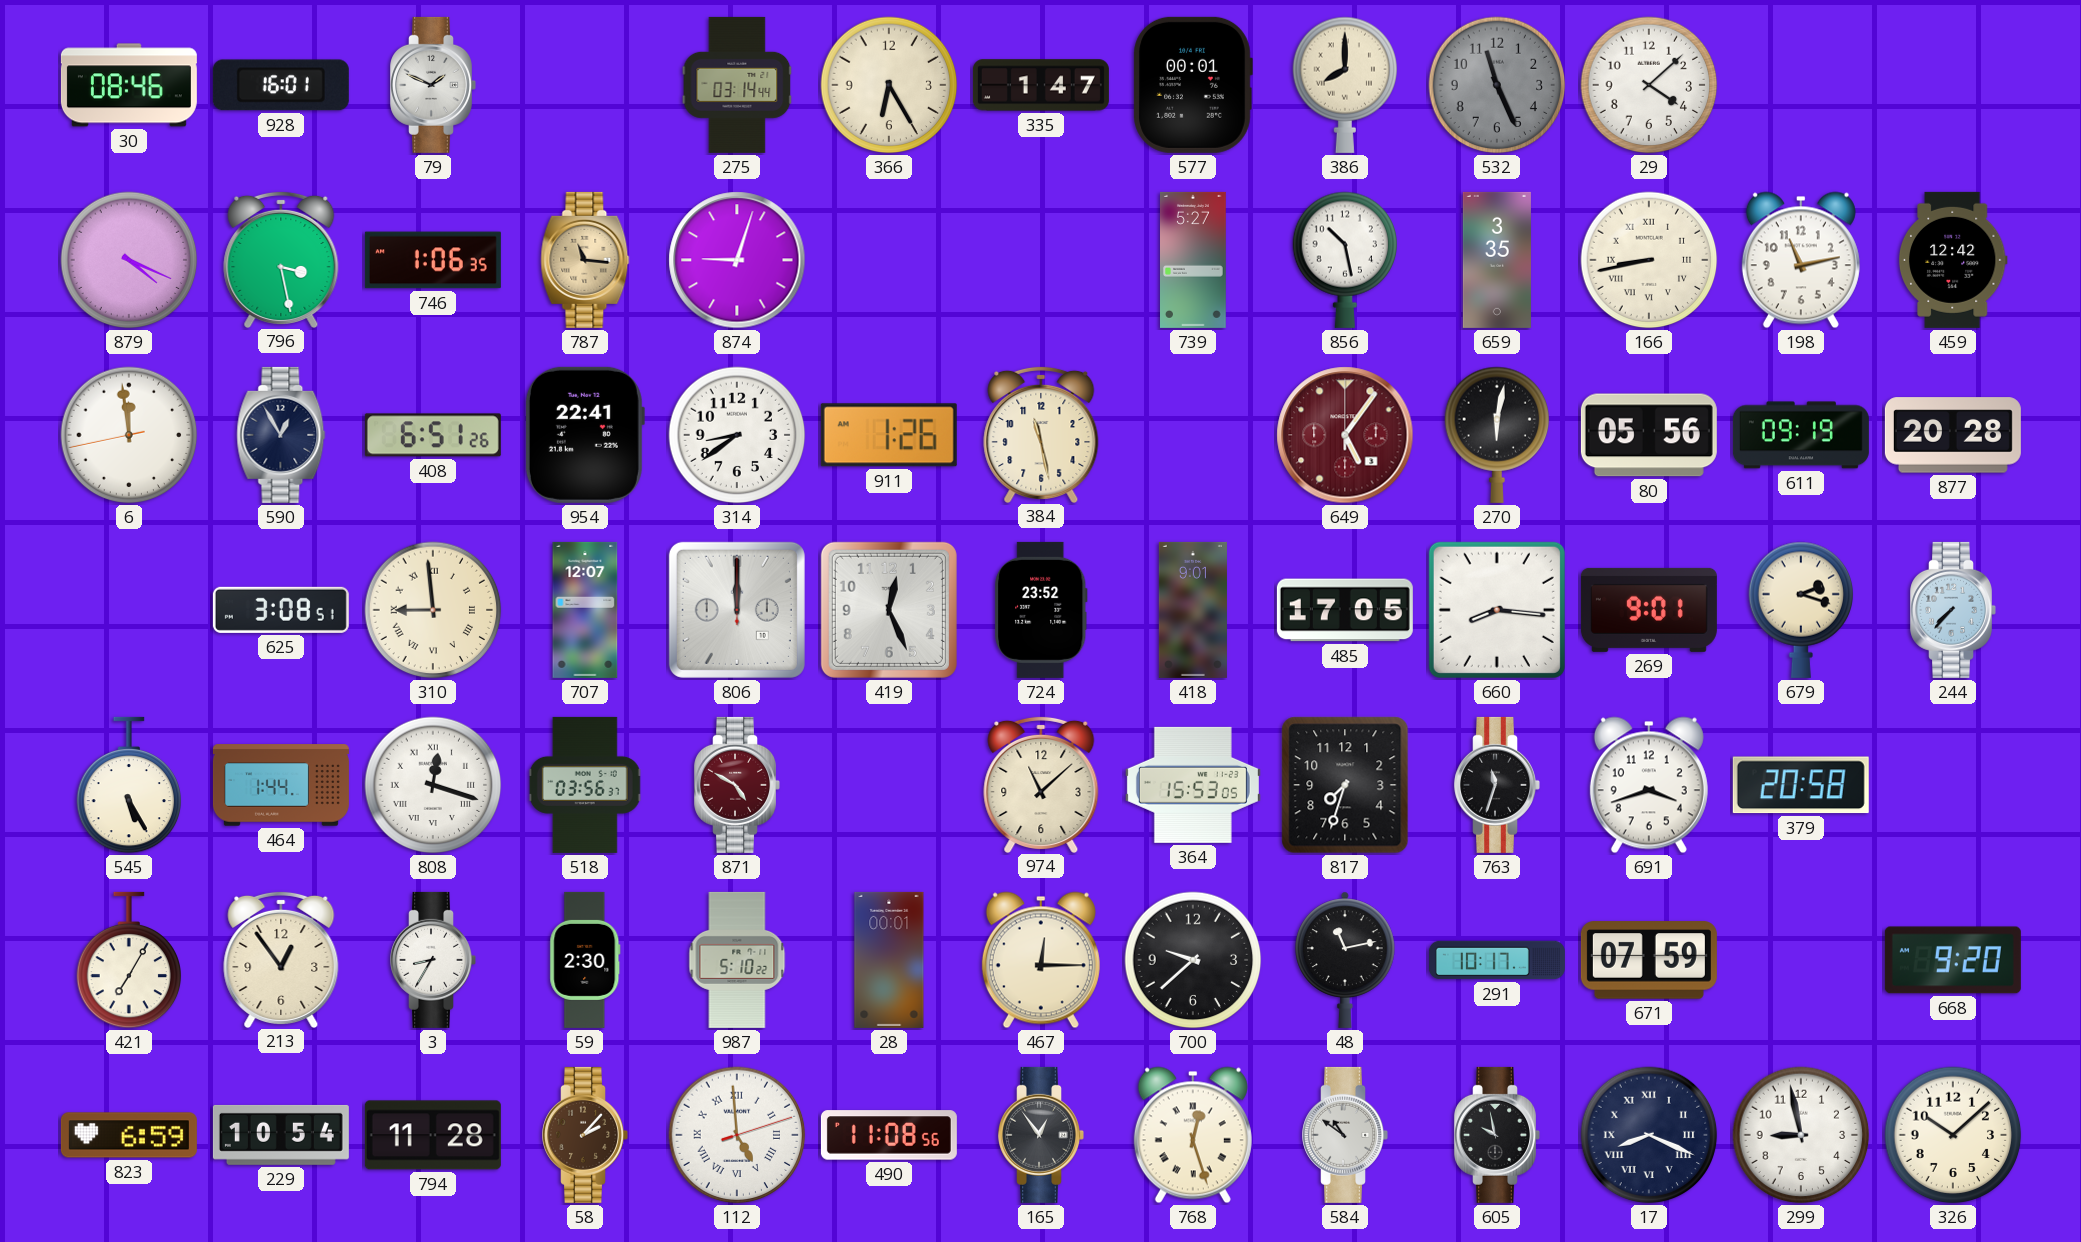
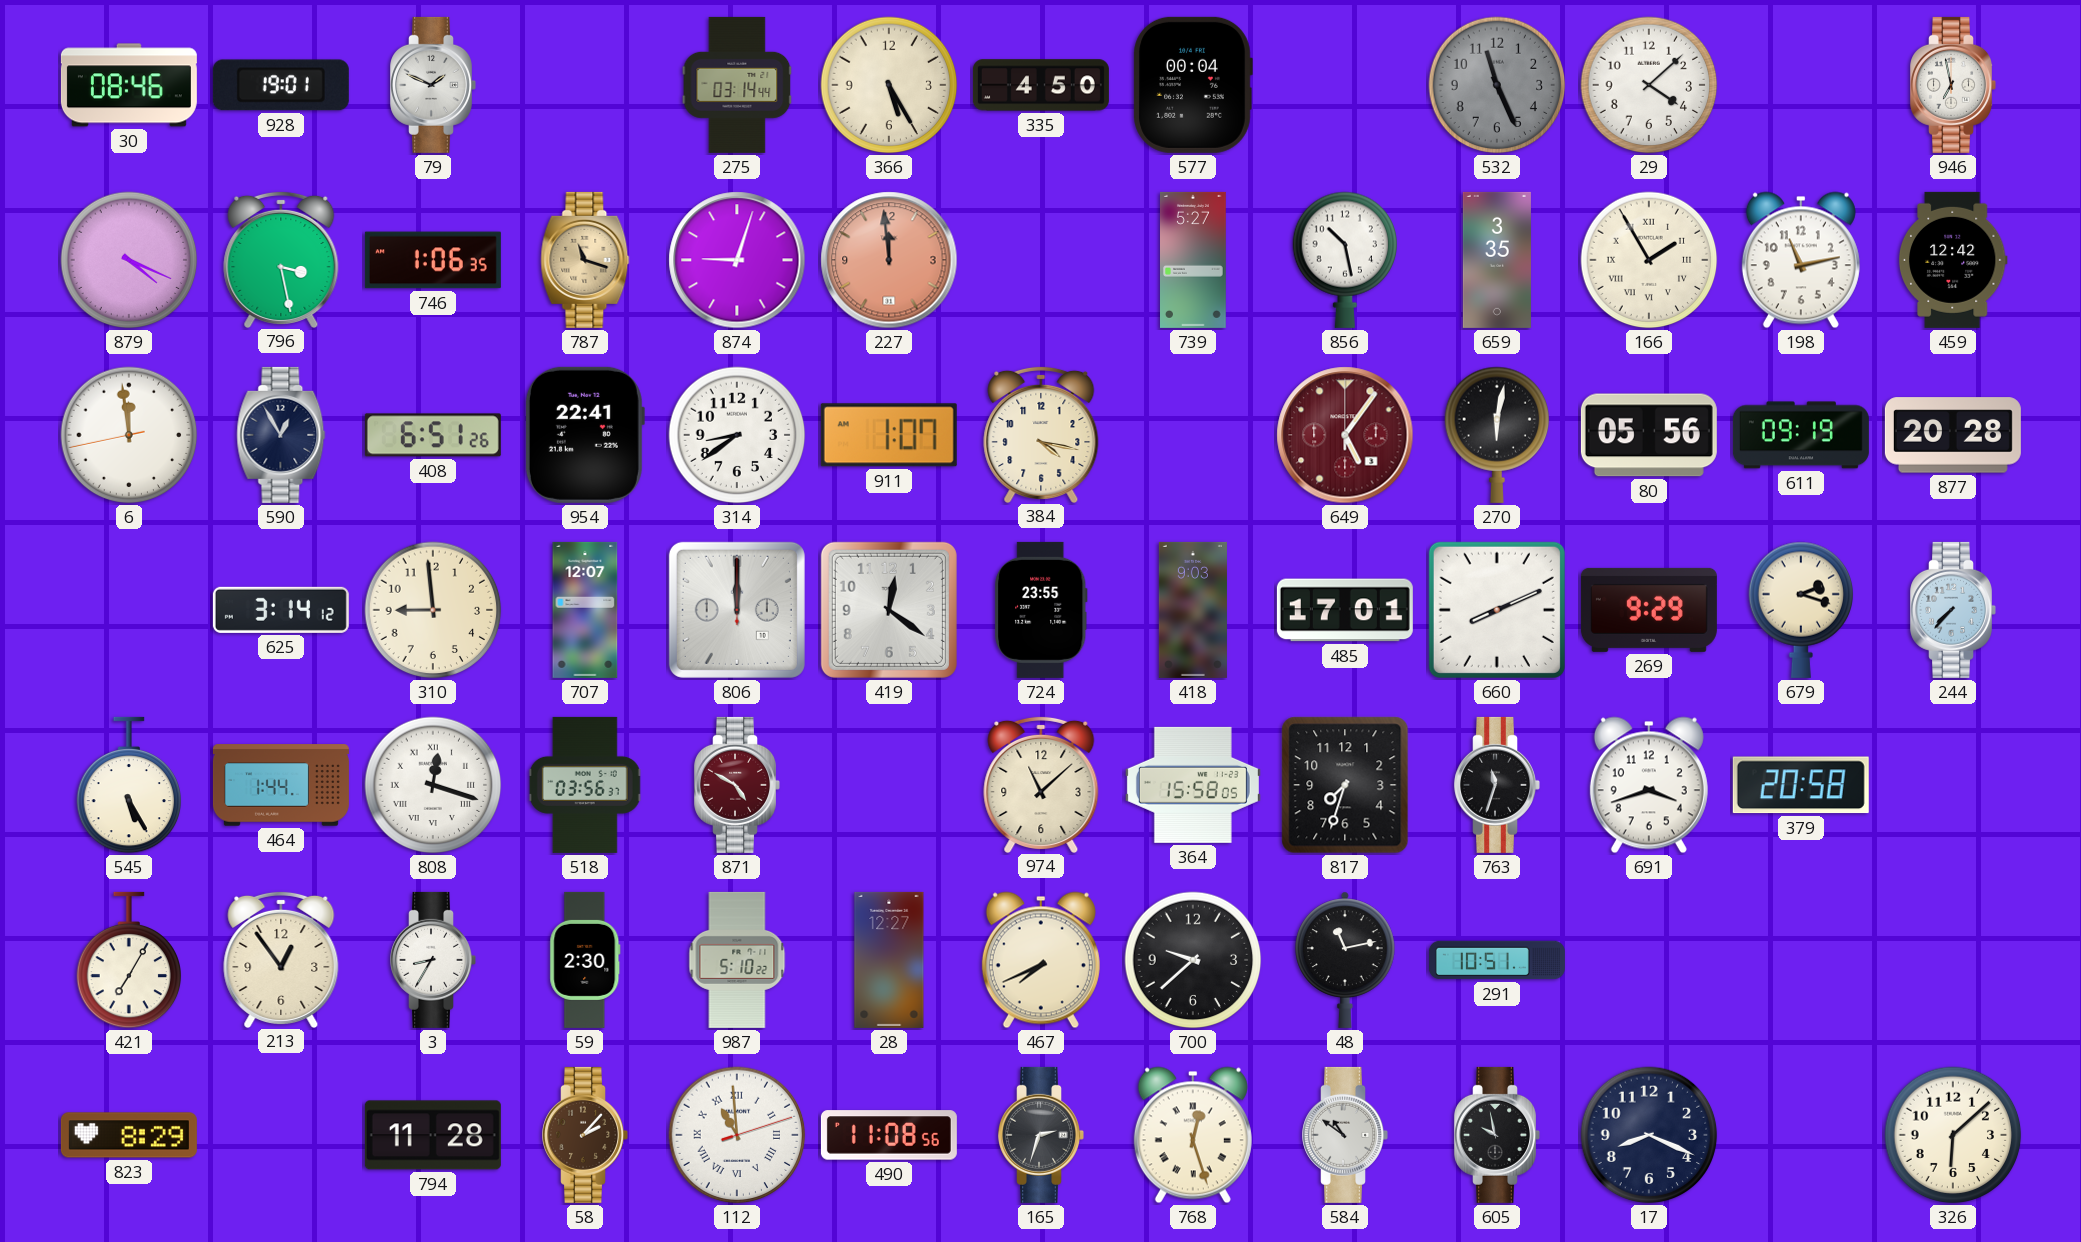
928: 16:01 -> 19:01 (281, 85)
366: 6:25 -> 5:25 (889, 85)
335: 1:47 -> 4:50 (1041, 85)
577: 00:01 -> 00:04 (1193, 85)
386: 8:00 -> none (1344, 85)
946: none -> 6:58 (1953, 85)
787: 11:16 -> 11:18 (585, 260)
227: none -> 11:59 (889, 260)
166: 8:43 -> 1:55 (1649, 260)
911: 1:26 -> 1:07 (889, 435)
384: 11:28 -> 4:17 (1041, 434)
625: 3:08 -> 3:14 (281, 610)
310 numerals: Roman -> Arabic (433, 610)
419: 12:26 -> 12:21 (889, 610)
724: 23:52 -> 23:55 (1041, 610)
418: 9:01 -> 9:03 (1193, 610)
485: 17:05 -> 17:01 (1345, 610)
660: 8:16 -> 8:11 (1497, 610)
269: 9:01 -> 9:29 (1649, 610)
364: 15:53 -> 15:58 (1193, 785)
28: 00:01 -> 12:27 (889, 960)
467: 12:15 -> 7:41 (1041, 960)
291: 10:17 -> 10:51 (1497, 960)
671: 07:59 -> none (1649, 960)
668: 9:20 -> none (1953, 960)
823: 6:59 -> 8:29 (129, 1135)
229: 10:54 -> none (281, 1135)
112: 4:59 -> 10:59 (737, 1135)
165: 12:54 -> 2:33 (1041, 1135)
17 numerals: Roman -> Arabic (1649, 1135)
299: 8:58 -> none (1801, 1135)
326: 10:08 -> 6:08 (1953, 1135)
